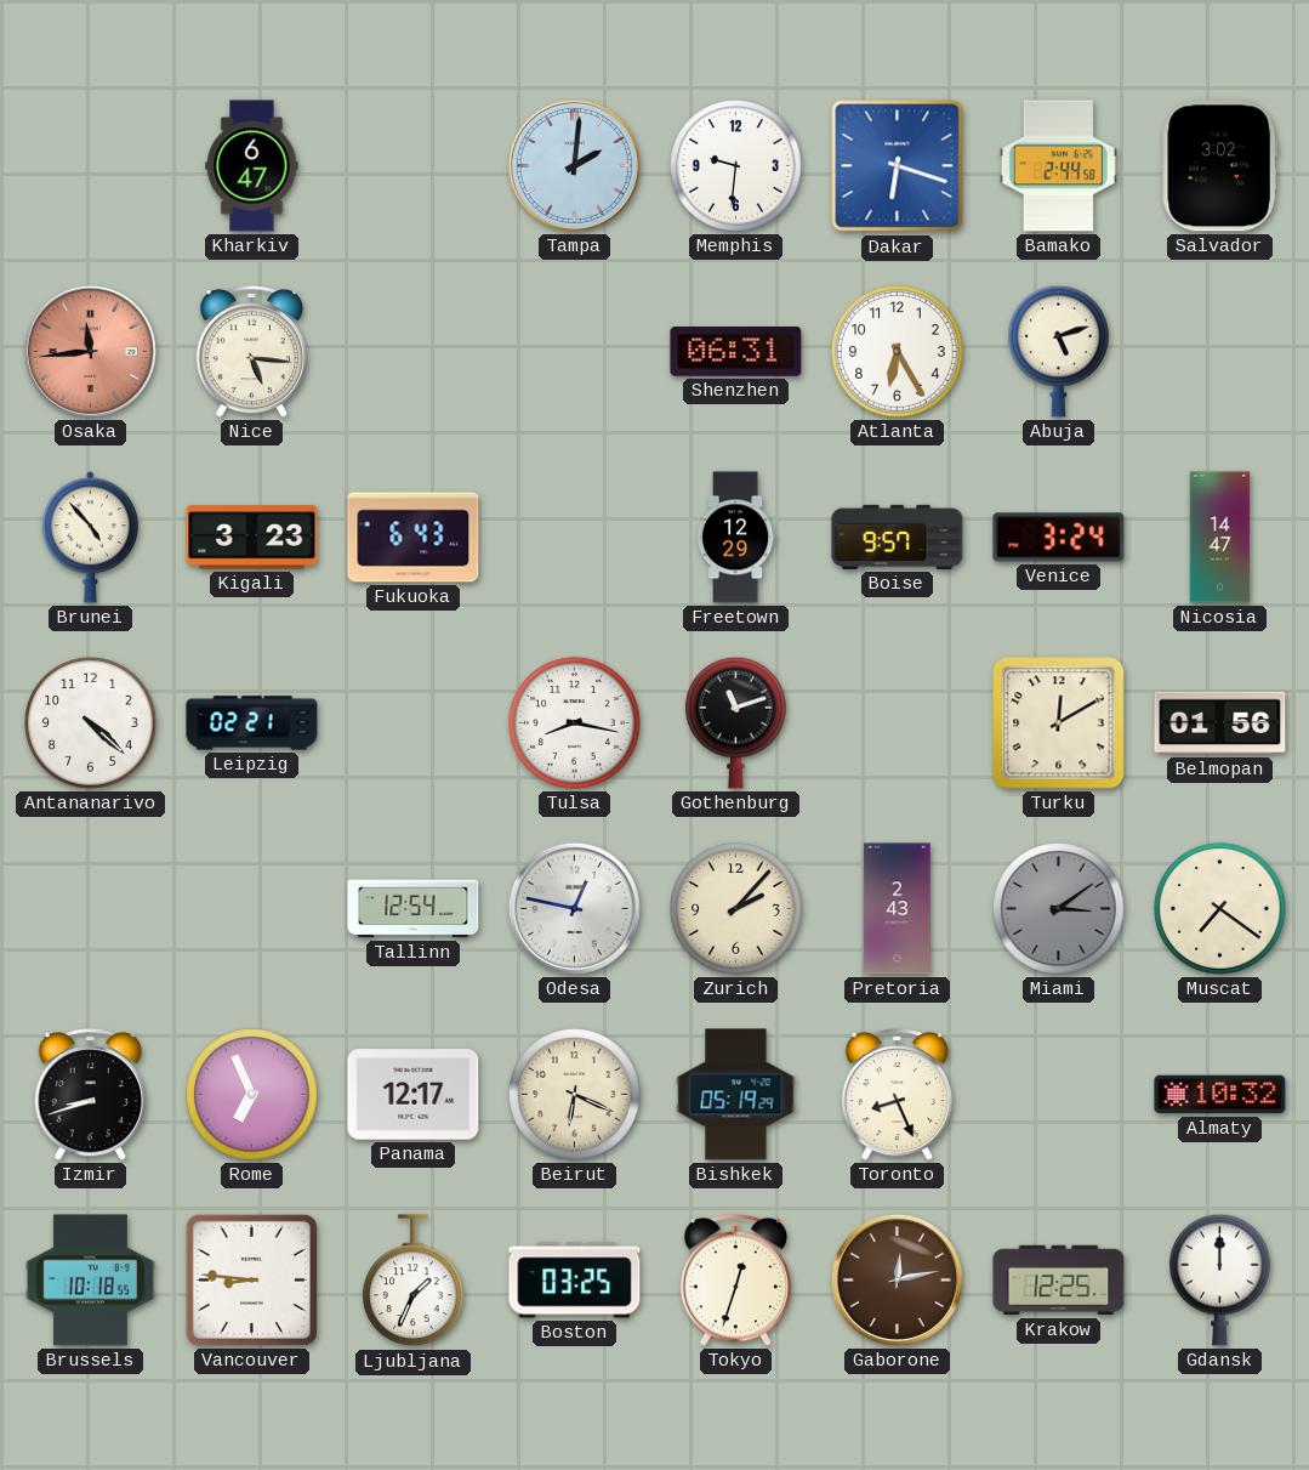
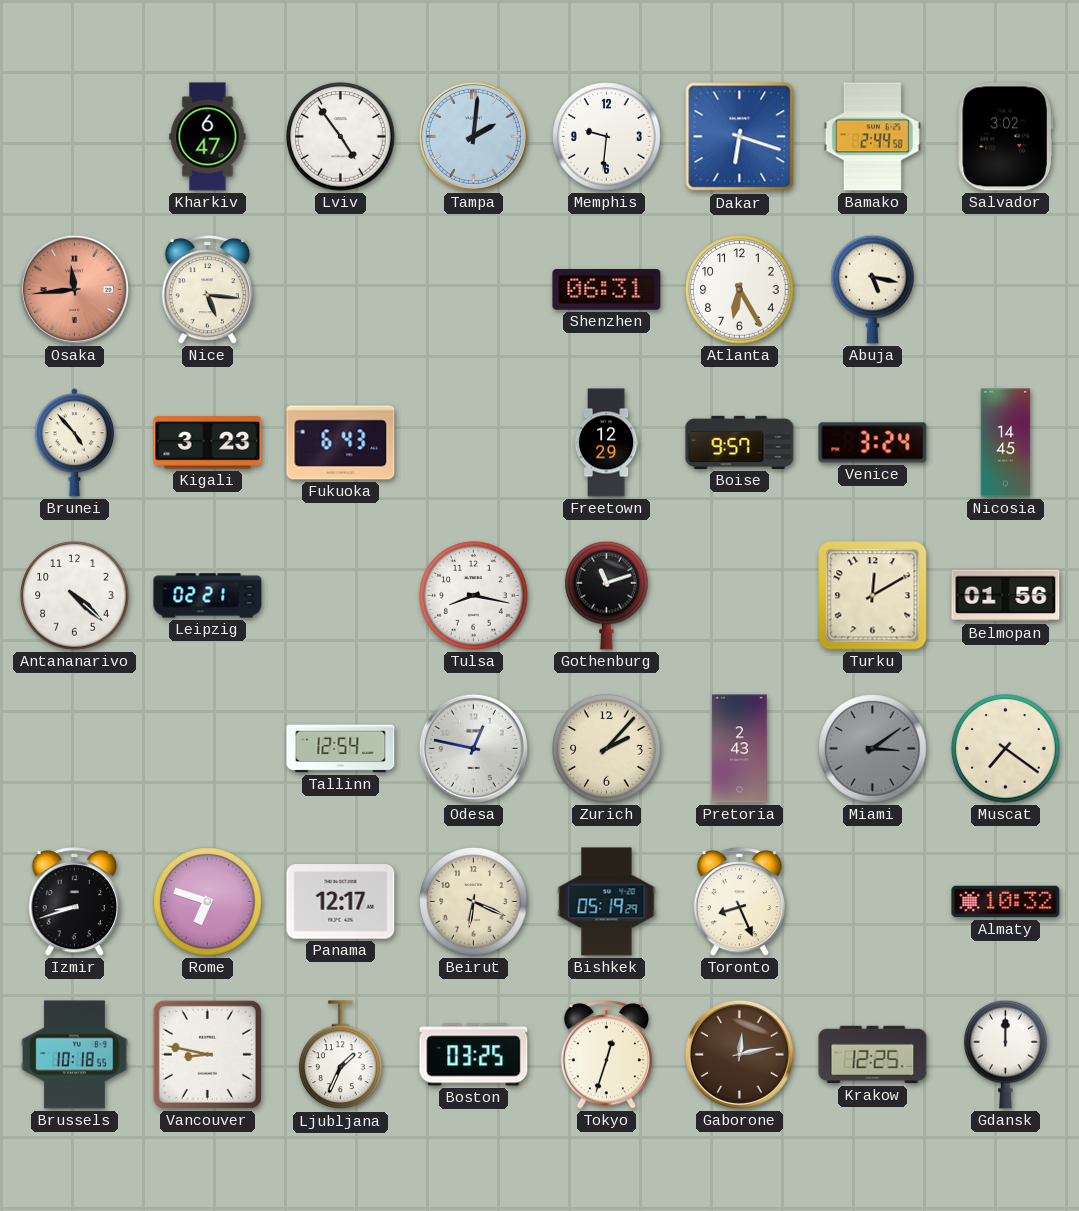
Lviv: none -> 4:54 (341, 137)
Abuja: 5:12 -> 5:17 (873, 289)
Nicosia: 14:47 -> 14:45 (1006, 443)
Rome: 6:56 -> 6:48 (208, 902)
Vancouver: 8:46 -> 8:47 (207, 1054)
